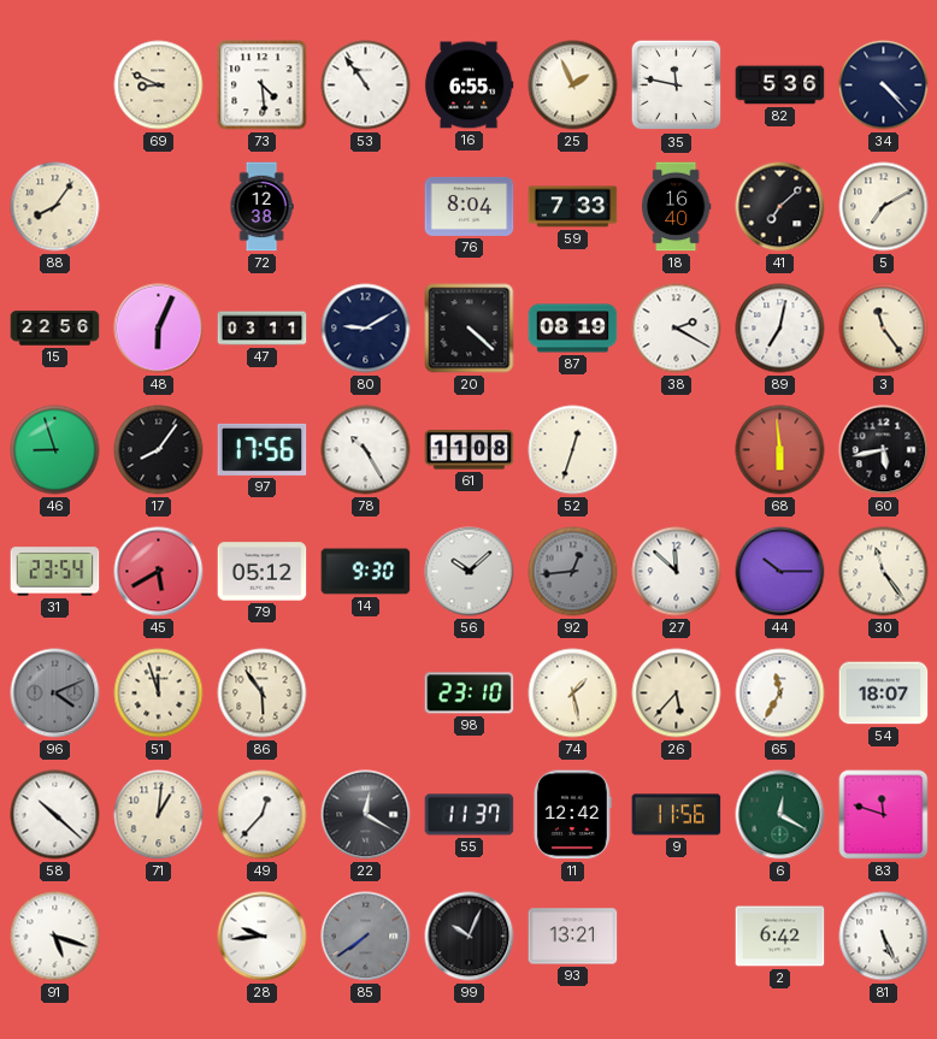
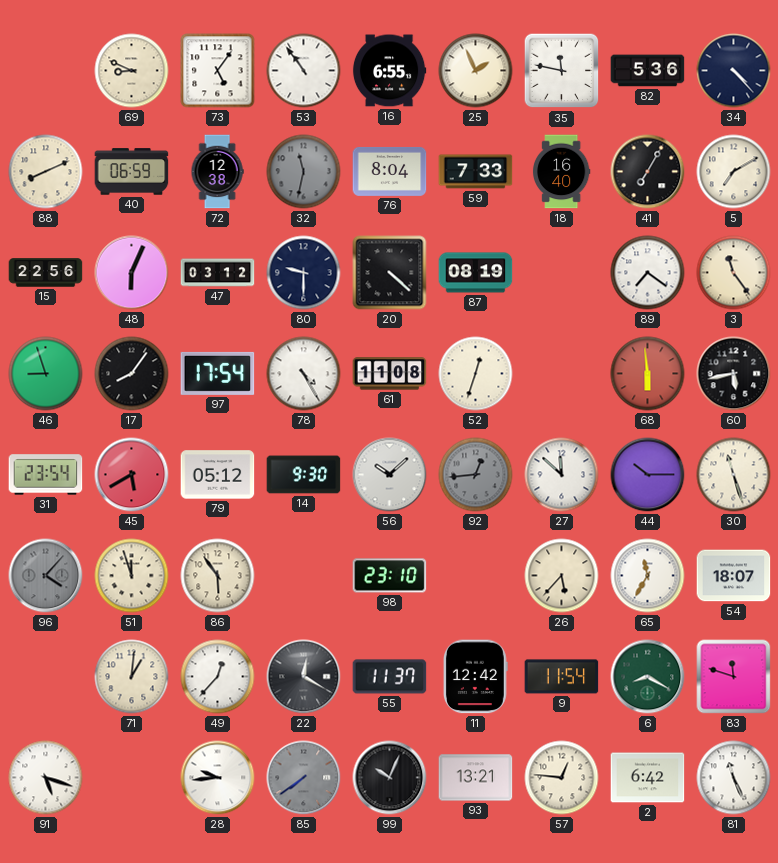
73: 4:29 -> 5:06 (218, 71)
88: 8:06 -> 8:11 (46, 172)
40: none -> 06:59 (132, 172)
32: none -> 11:32 (304, 172)
41: 7:08 -> 7:05 (648, 172)
47: 03:11 -> 03:12 (218, 273)
80: 9:10 -> 9:30 (304, 273)
38: 2:20 -> none (677, 329)
89: 7:02 -> 7:21 (648, 273)
97: 17:56 -> 17:54 (218, 373)
78: 10:25 -> 4:25 (304, 374)
30: 11:24 -> 11:27 (734, 475)
96: 4:11 -> 4:07 (46, 576)
74: 1:28 -> none (573, 693)
58: 10:22 -> none (55, 815)
9: 11:56 -> 11:54 (562, 677)
6: 12:20 -> 8:20 (648, 677)
57: none -> 12:46 (562, 778)
81: 5:26 -> 11:26 (734, 778)
